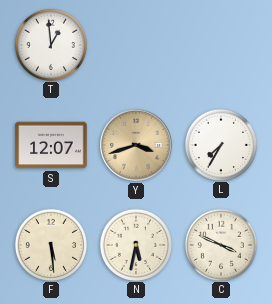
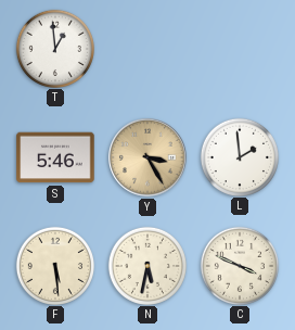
S: 12:07 -> 5:46 (55, 157)
Y: 3:42 -> 3:25 (147, 157)
L: 7:35 -> 1:59 (239, 156)
